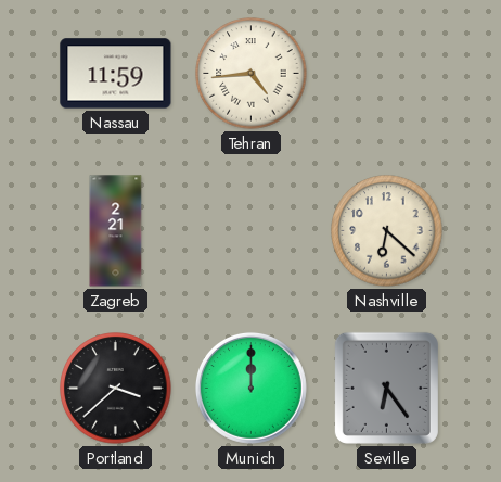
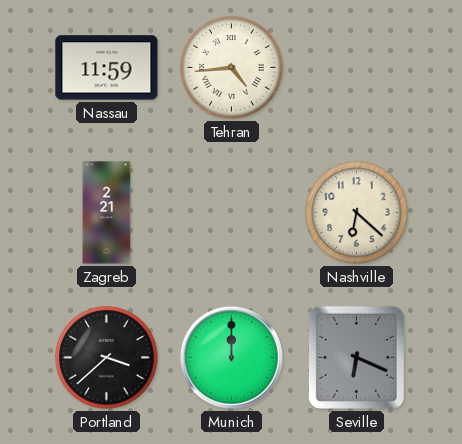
Seville: 6:24 -> 6:19 (356, 357)
